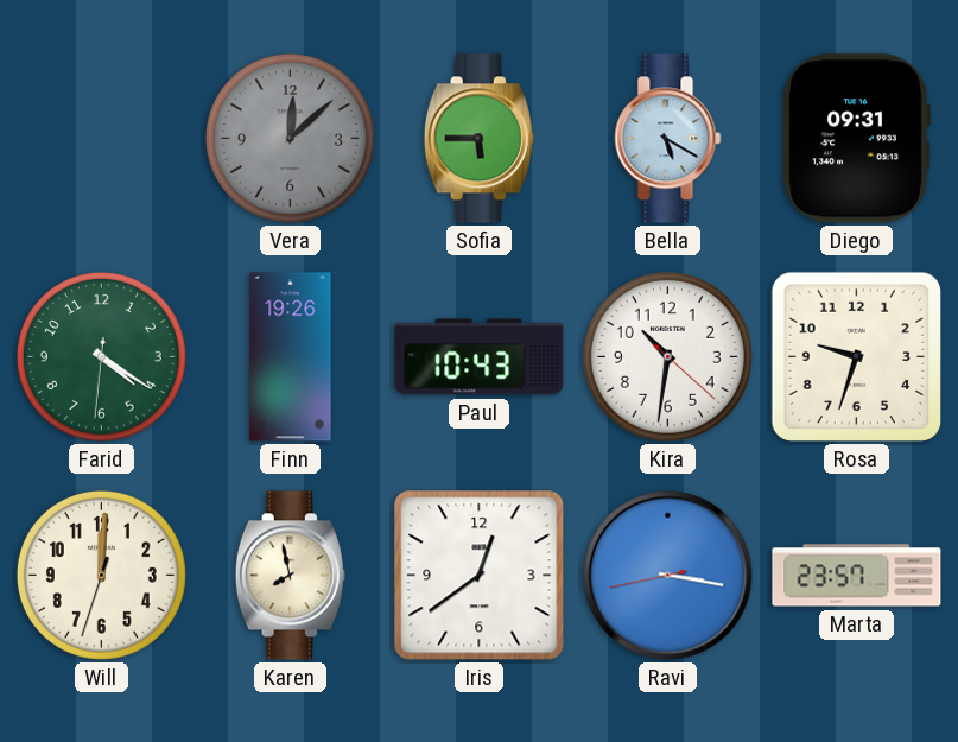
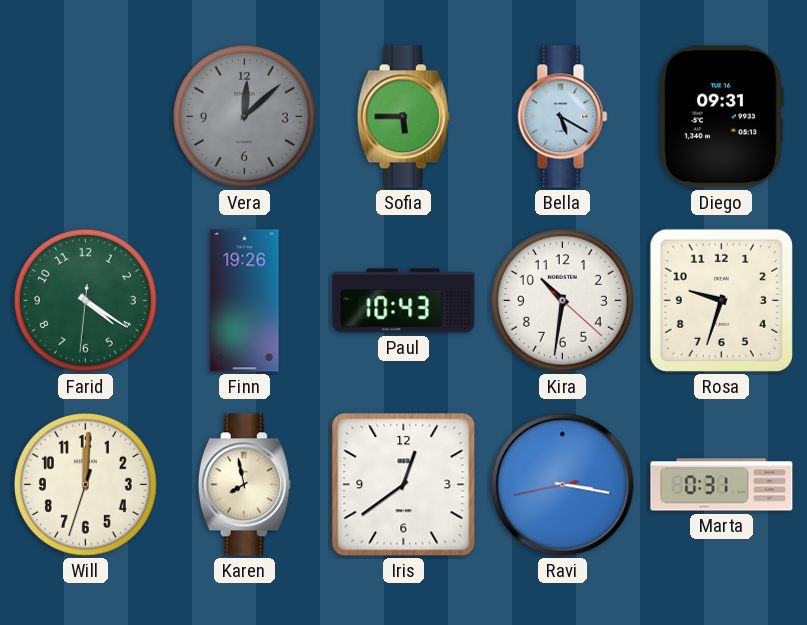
Marta: 23:57 -> 0:31 (722, 485)
